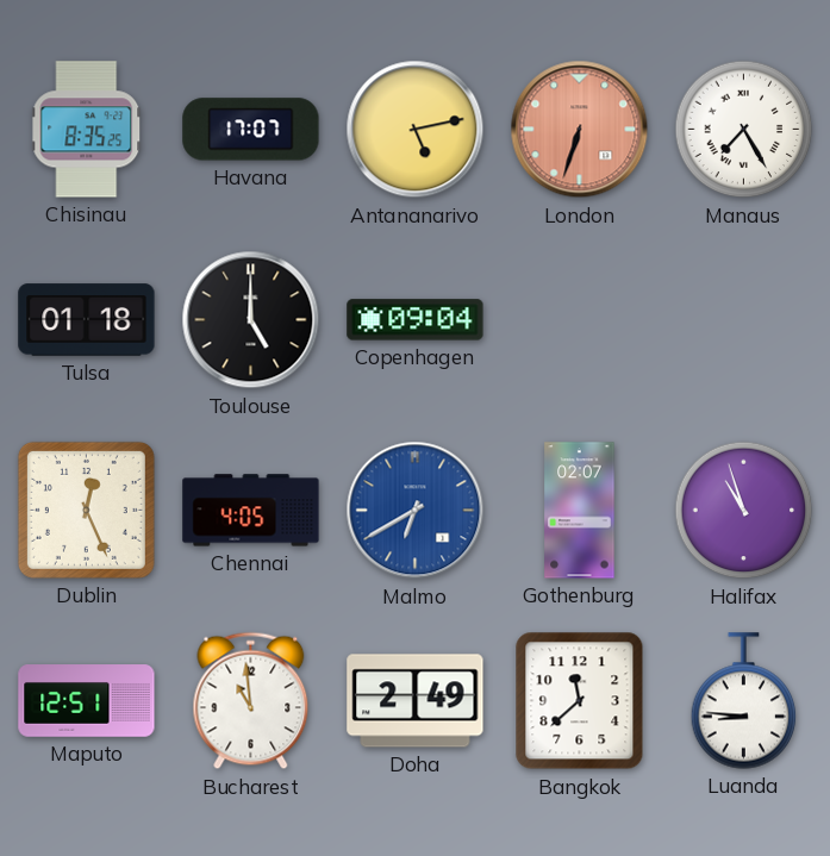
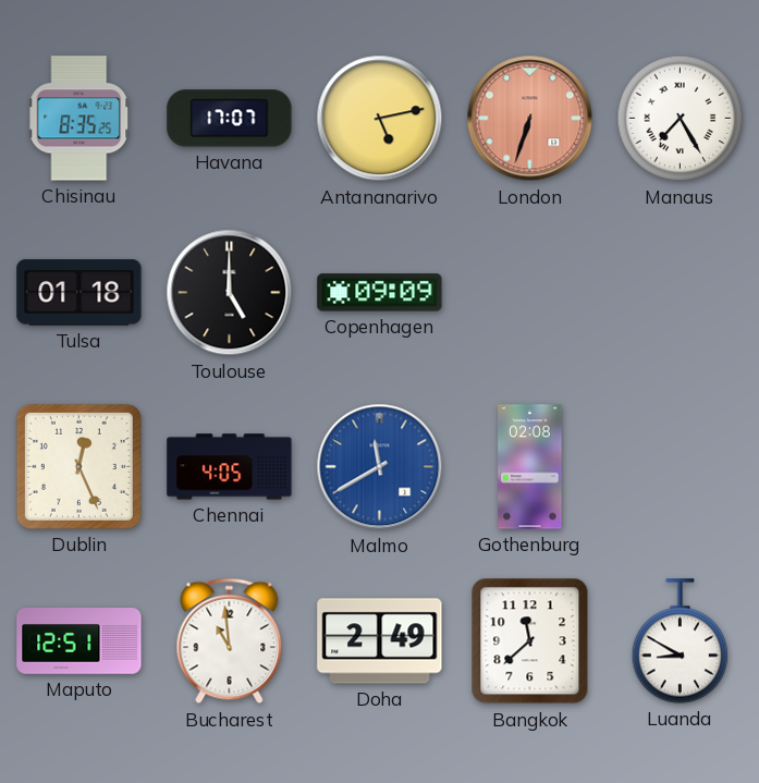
Copenhagen: 09:04 -> 09:09 (380, 293)
Malmo: 6:40 -> 11:40 (380, 467)
Gothenburg: 02:07 -> 02:08 (530, 467)
Halifax: 10:57 -> none (744, 511)
Luanda: 8:46 -> 8:50 (681, 641)
